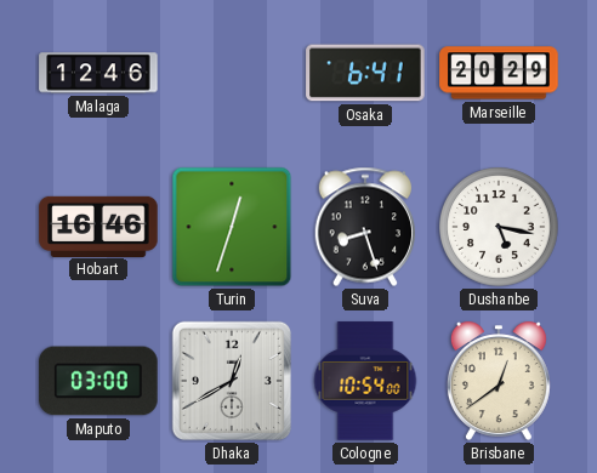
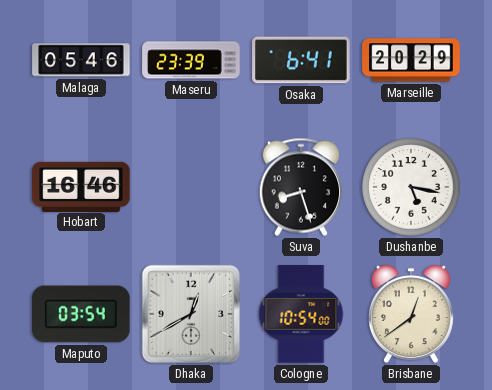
Malaga: 12:46 -> 05:46 (81, 60)
Maseru: none -> 23:39 (191, 60)
Turin: 12:33 -> none (232, 227)
Maputo: 03:00 -> 03:54 (81, 314)
